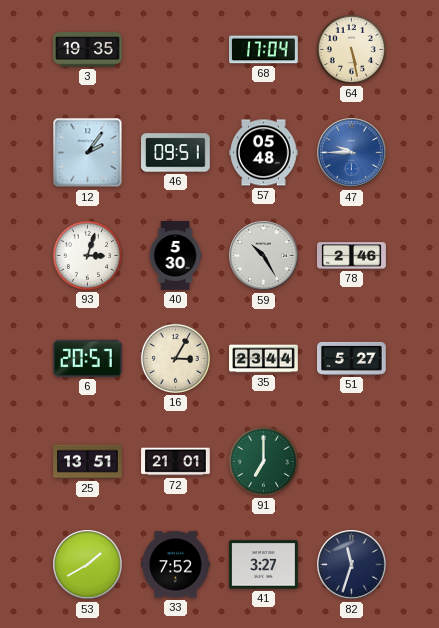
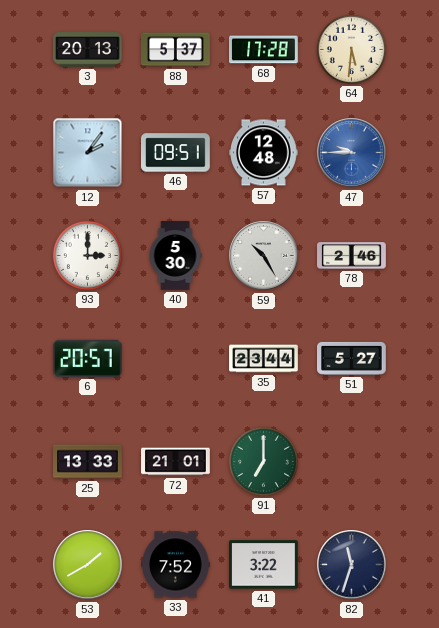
3: 19:35 -> 20:13 (88, 50)
88: none -> 5:37 (176, 50)
68: 17:04 -> 17:28 (264, 50)
64: 5:28 -> 5:31 (351, 49)
57: 05:48 -> 12:48 (264, 153)
93: 3:03 -> 3:00 (87, 255)
16: 3:05 -> none (175, 358)
25: 13:51 -> 13:33 (88, 462)
41: 3:27 -> 3:22 (264, 565)
